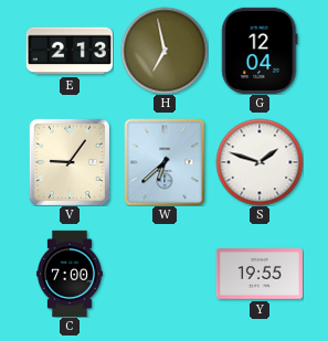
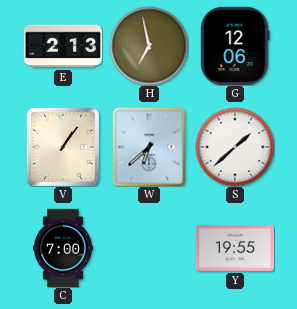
G: 12:04 -> 12:06 (235, 45)
V: 9:06 -> 1:06 (63, 147)
S: 1:48 -> 1:38 (235, 147)
